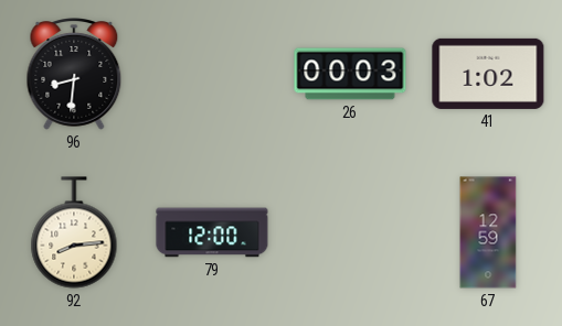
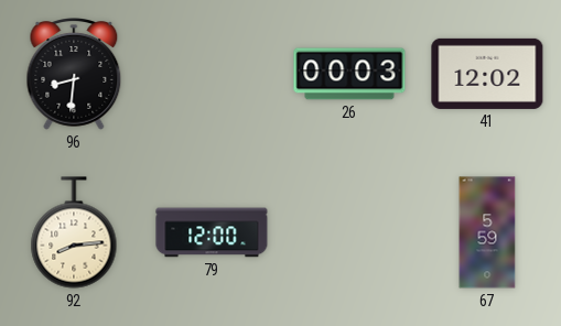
41: 1:02 -> 12:02 (487, 74)
67: 12:59 -> 5:59 (487, 232)
